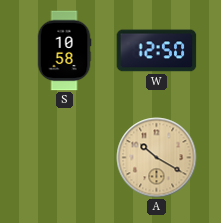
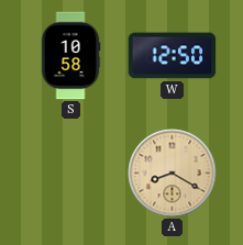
A: 10:20 -> 8:20 (173, 174)
